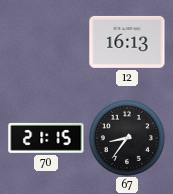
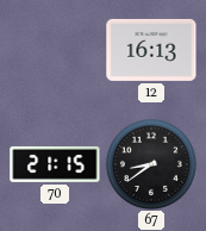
67: 8:36 -> 8:39 (151, 164)
